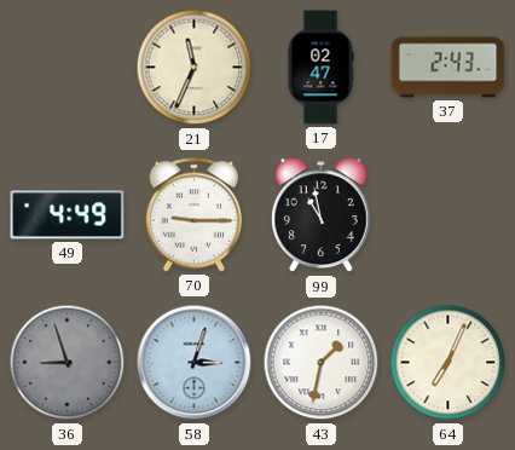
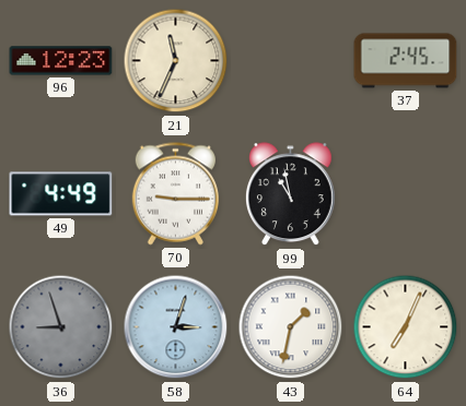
96: none -> 12:23 (61, 61)
17: 02:47 -> none (320, 68)
37: 2:43 -> 2:45 (406, 61)
